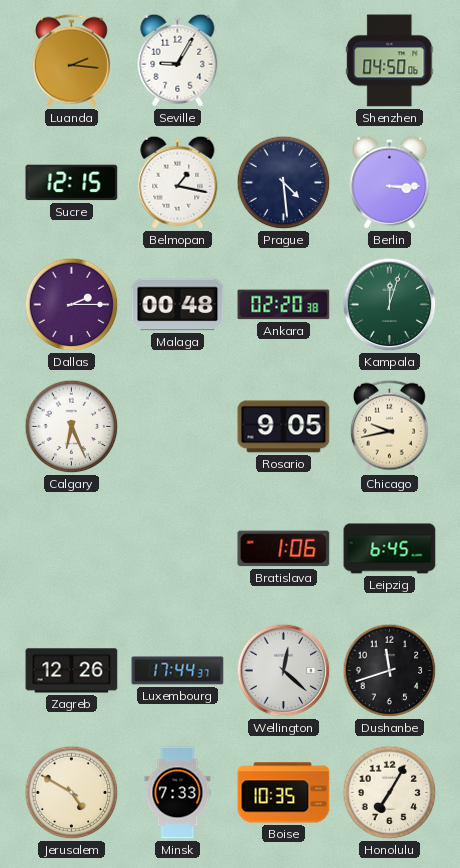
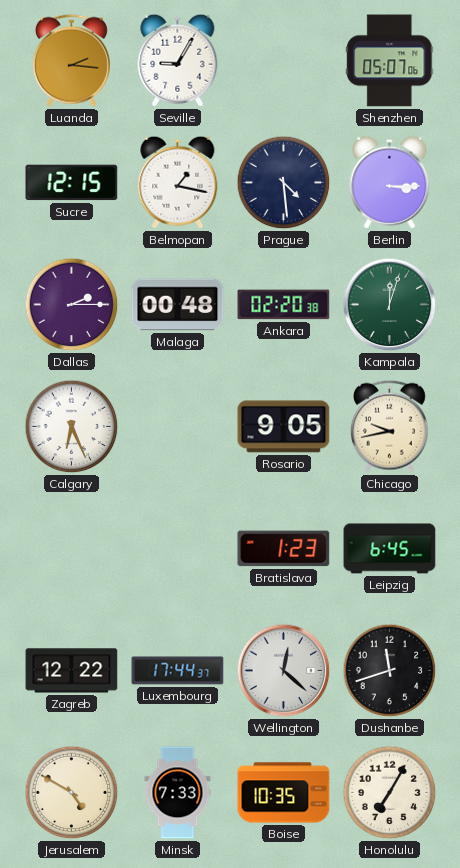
Shenzhen: 04:50 -> 05:07 (390, 61)
Bratislava: 1:06 -> 1:23 (284, 549)
Zagreb: 12:26 -> 12:22 (72, 671)
